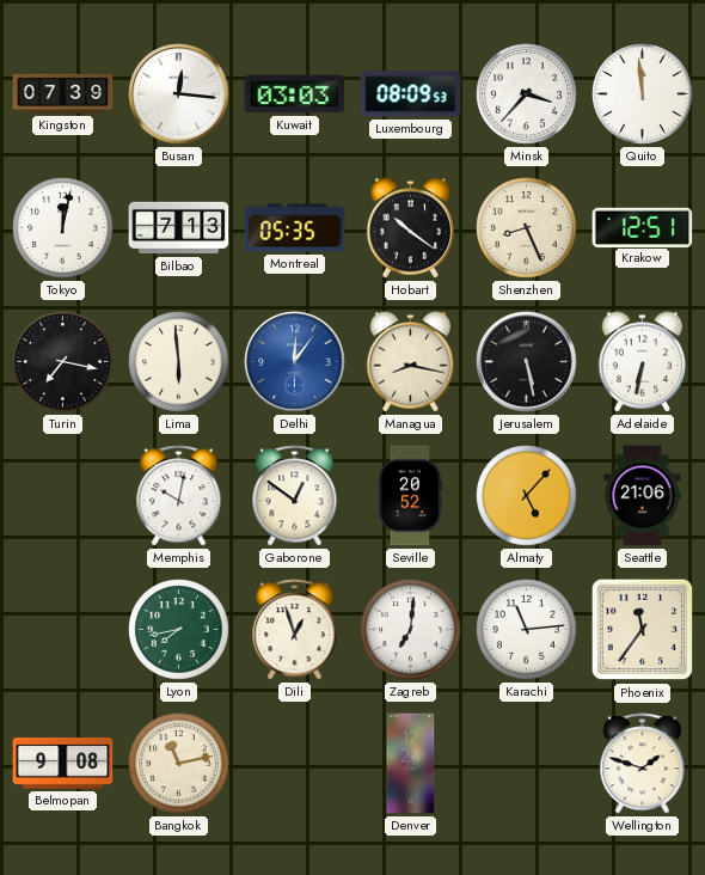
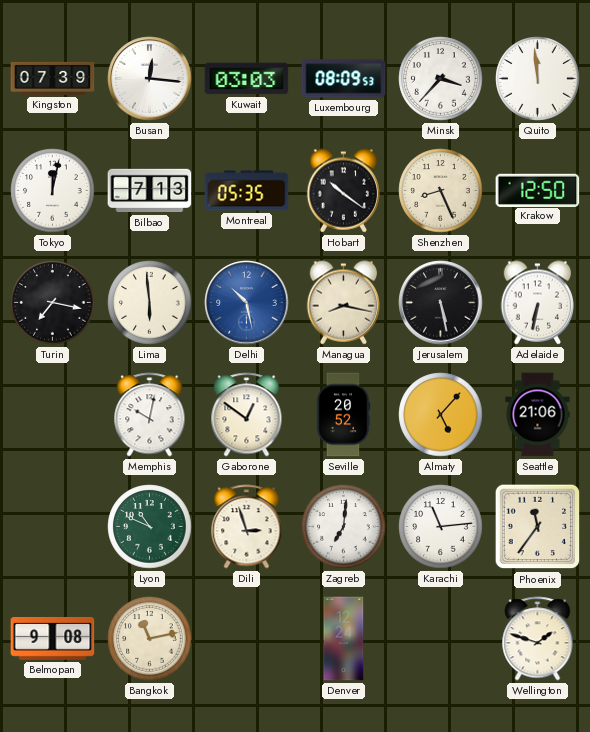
Krakow: 12:51 -> 12:50 (538, 190)
Delhi: 12:06 -> 10:28 (247, 303)
Lyon: 7:43 -> 10:49 (150, 527)
Dili: 12:57 -> 2:57 (247, 527)
